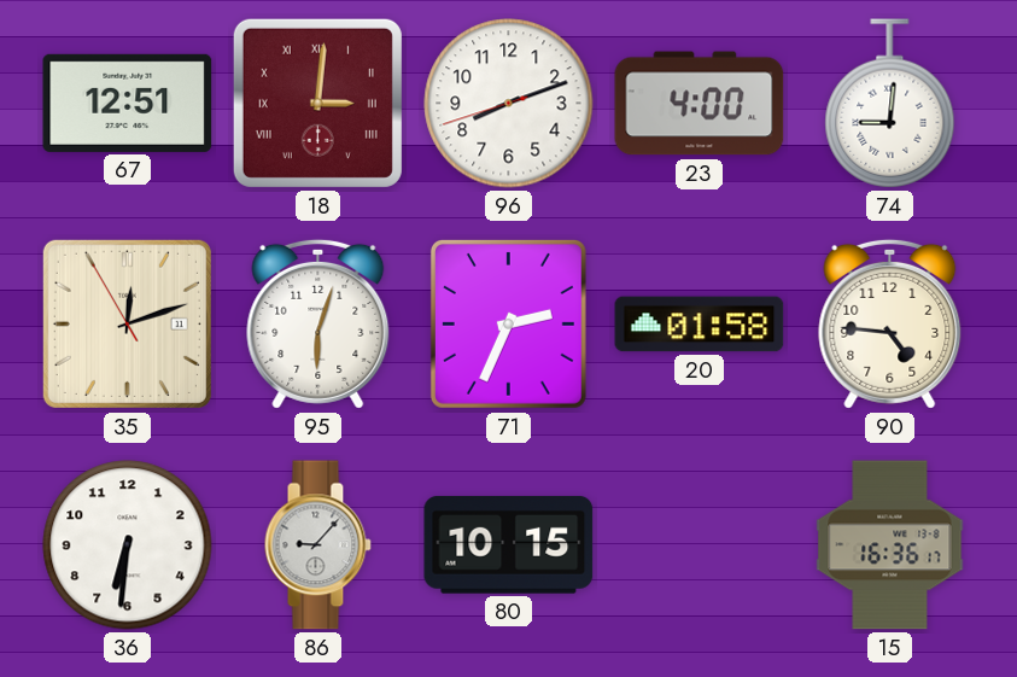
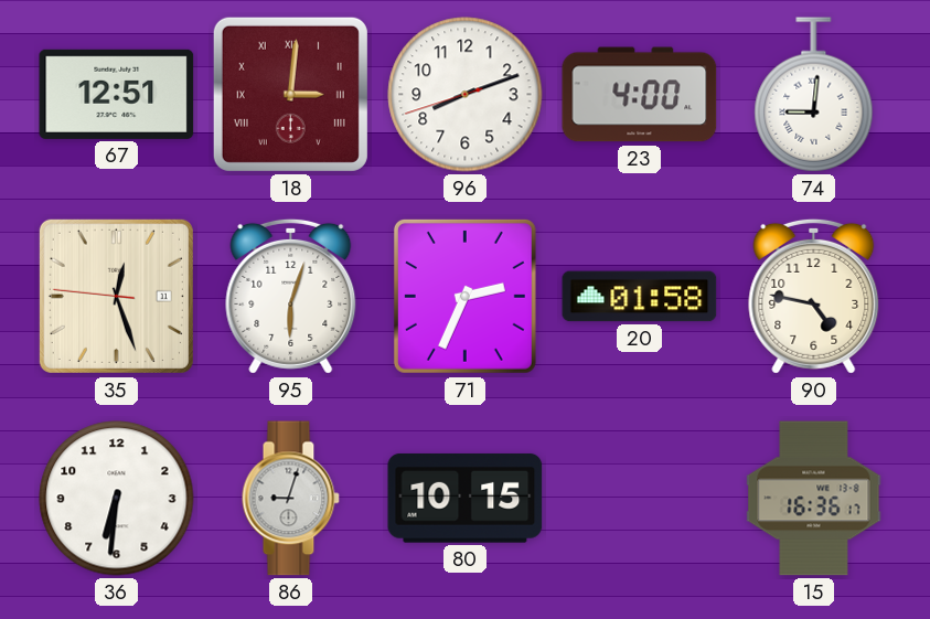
35: 12:11 -> 12:26 (116, 296)
90: 4:46 -> 4:47 (814, 296)
86: 9:07 -> 9:03 (290, 499)
